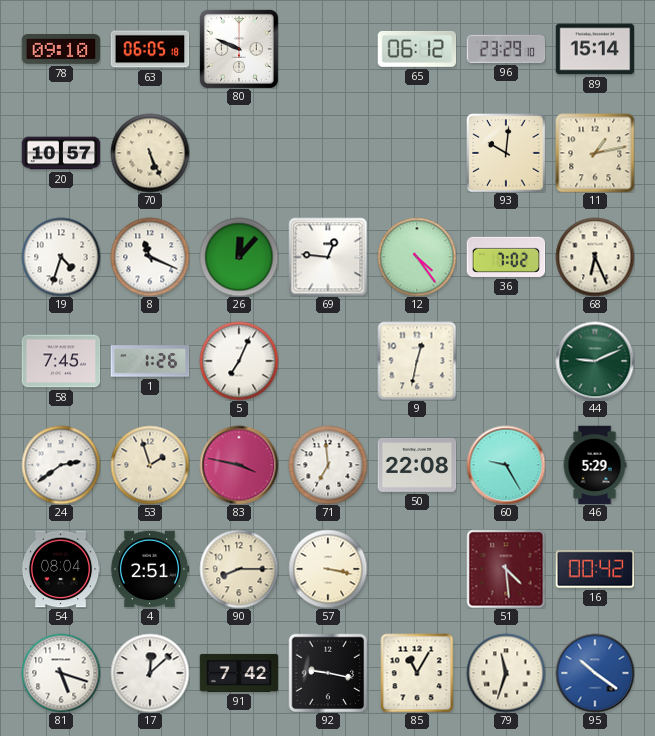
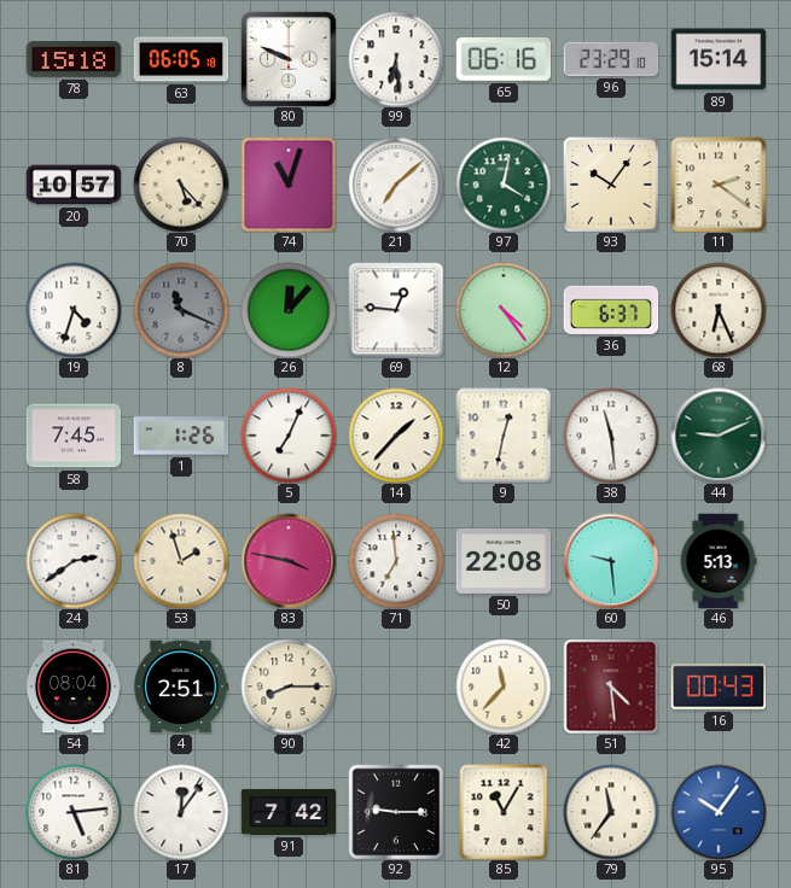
78: 09:10 -> 15:18 (74, 60)
99: none -> 6:29 (396, 59)
65: 06:12 -> 06:16 (504, 60)
70: 5:26 -> 5:23 (181, 185)
74: none -> 11:03 (289, 185)
21: none -> 7:08 (396, 185)
97: none -> 4:02 (504, 185)
93: 10:01 -> 10:06 (611, 185)
11: 1:13 -> 2:21 (719, 185)
8 dial: white -> grey (181, 310)
36: 7:02 -> 6:37 (611, 310)
14: none -> 1:37 (396, 436)
38: none -> 11:29 (611, 436)
60: 9:25 -> 9:29 (611, 561)
46: 5:29 -> 5:13 (719, 561)
57: 3:17 -> none (328, 569)
42: none -> 11:37 (504, 687)
16: 00:42 -> 00:43 (719, 687)
81: 5:18 -> 5:14 (74, 812)
17: 12:08 -> 12:06 (181, 812)
92: 9:17 -> 9:15 (396, 812)
79: 11:33 -> 11:36 (611, 812)
95: 10:21 -> 10:06 (719, 812)
